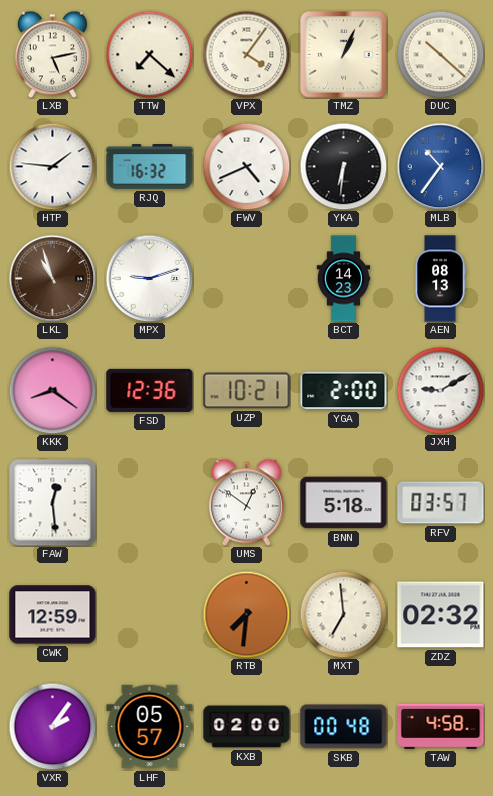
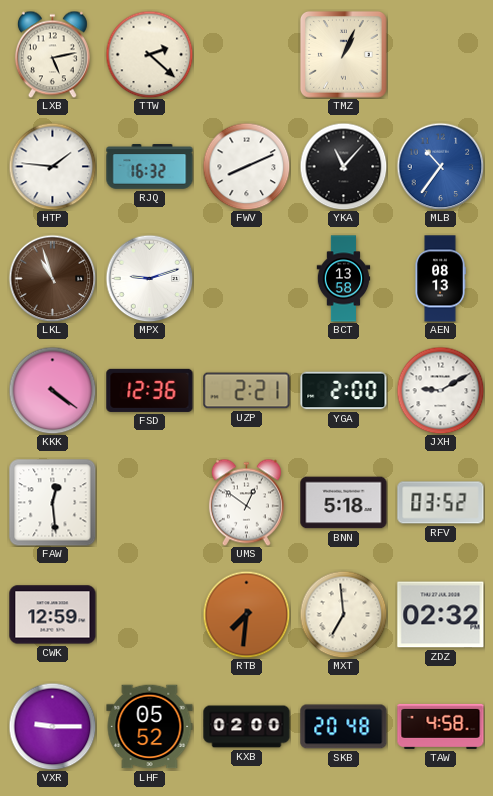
TTW: 7:22 -> 2:22 (149, 54)
VPX: 4:06 -> none (246, 54)
DUC: 10:22 -> none (440, 54)
FWV: 4:41 -> 8:11 (246, 166)
YKA: 6:31 -> 11:07 (343, 166)
BCT: 14:23 -> 13:58 (344, 279)
KKK: 8:21 -> 4:21 (52, 390)
UZP: 10:21 -> 2:21 (247, 391)
RFV: 03:57 -> 03:52 (441, 503)
VXR: 2:06 -> 9:15 (52, 726)
LHF: 05:57 -> 05:52 (150, 727)
SKB: 00:48 -> 20:48 (344, 727)
